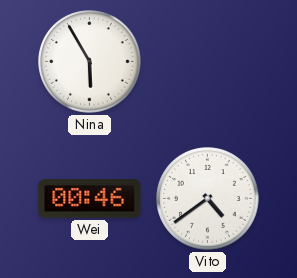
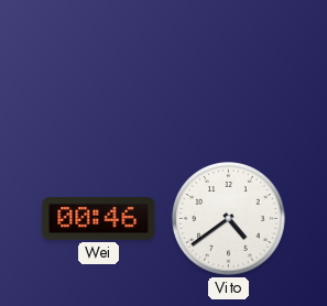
Nina: 5:55 -> none (90, 62)
